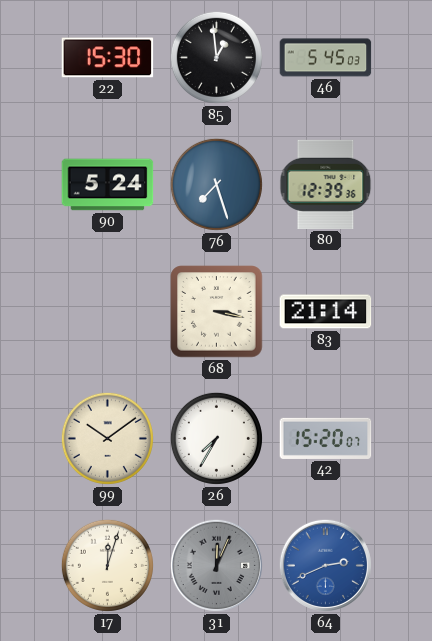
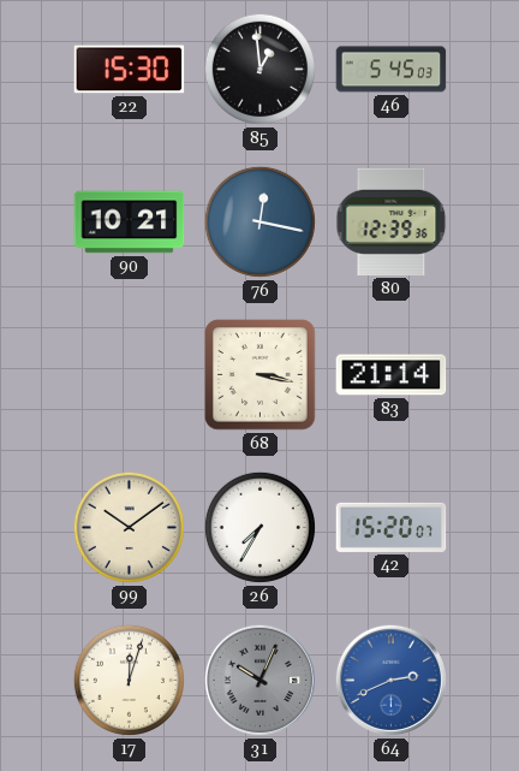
90: 5:24 -> 10:21 (130, 223)
76: 7:27 -> 12:17 (259, 221)
31: 12:04 -> 10:04 (259, 680)
